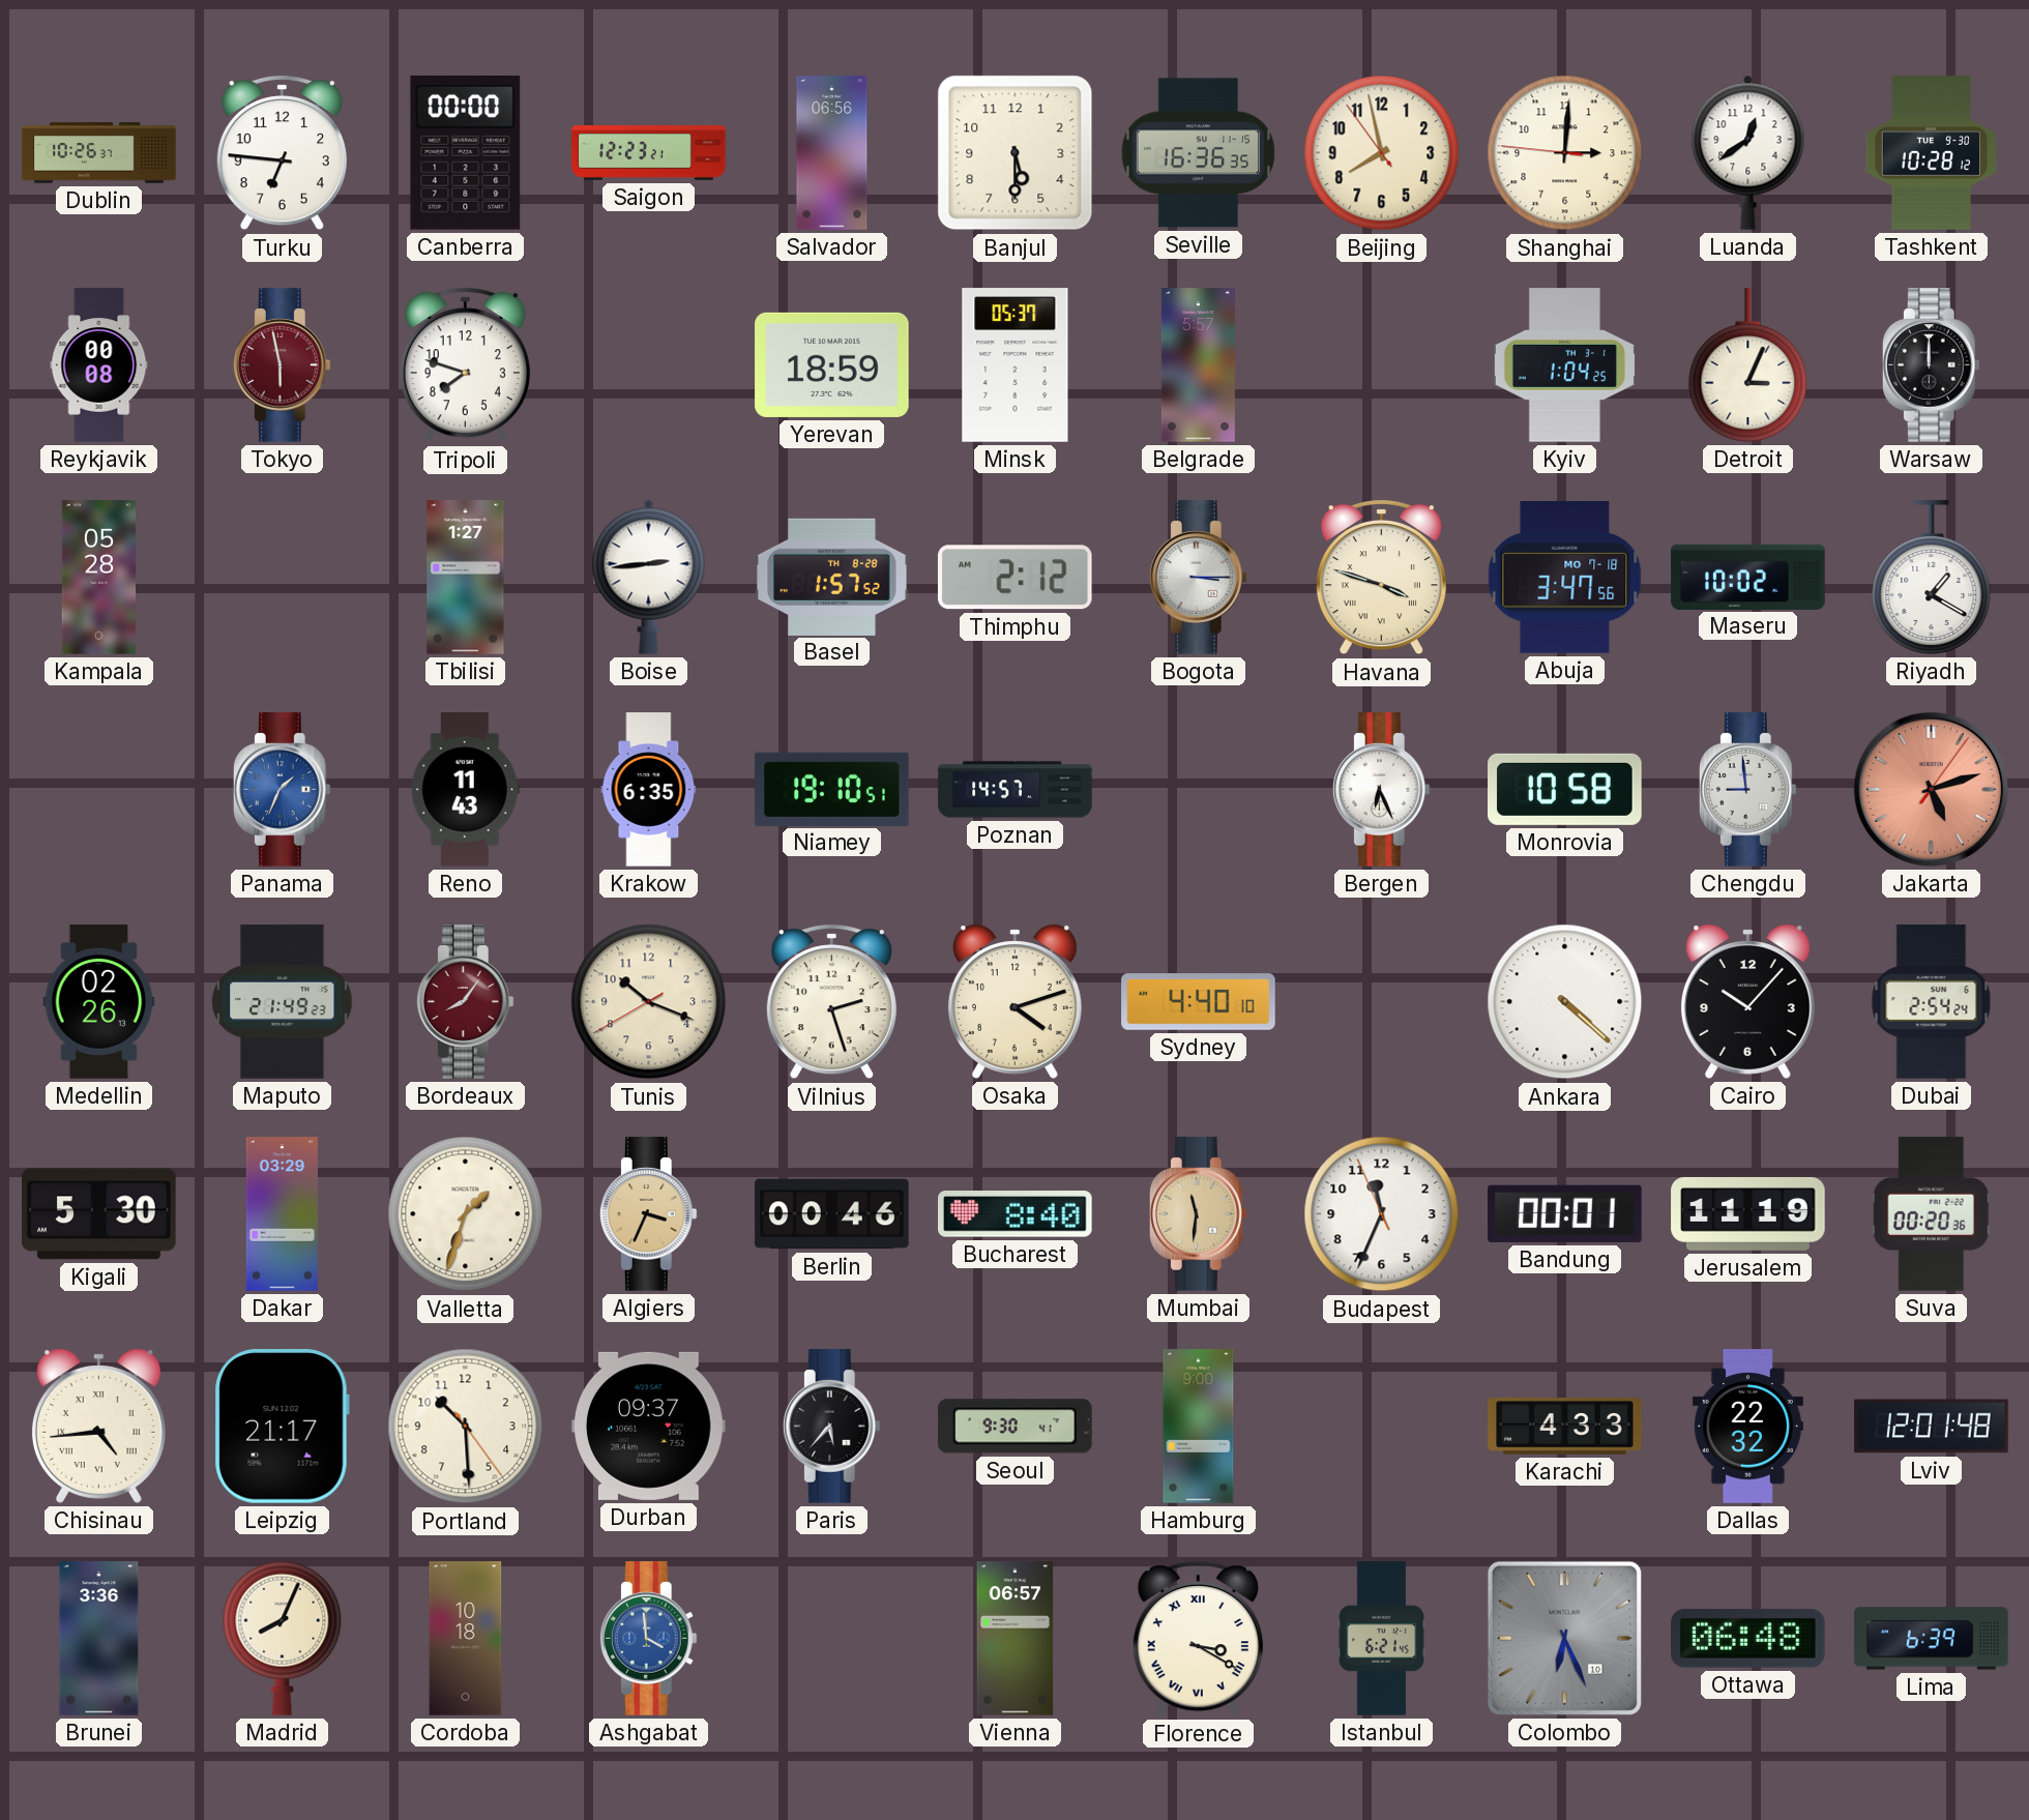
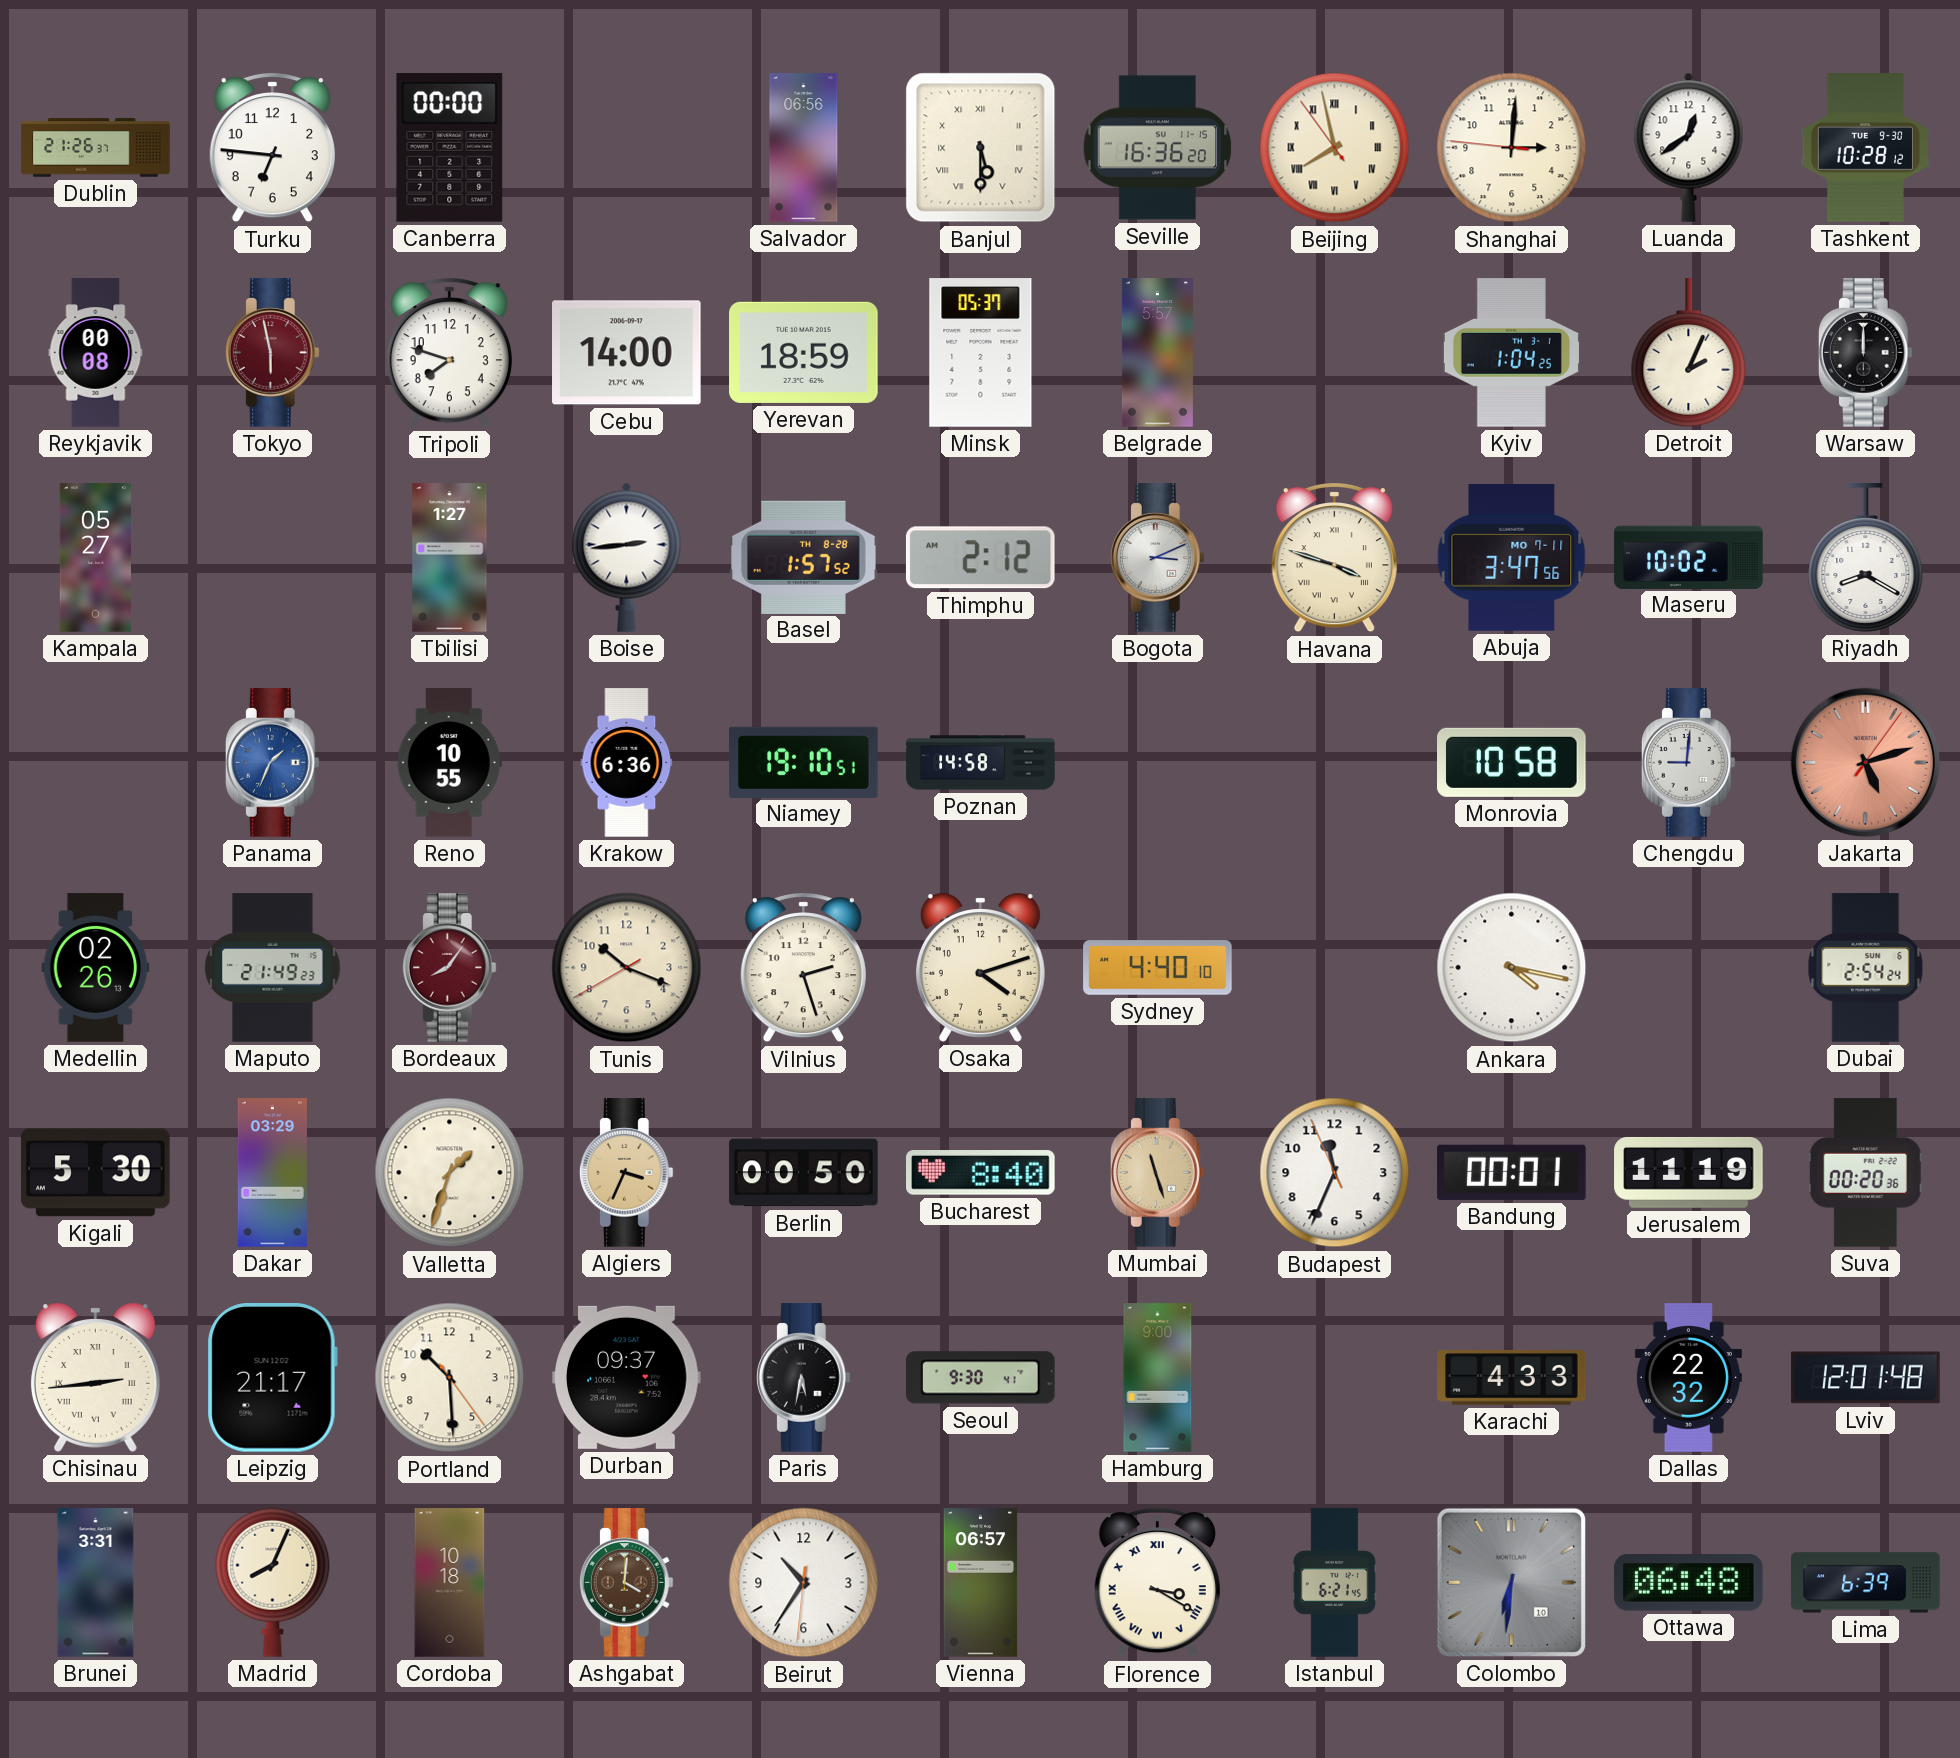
Dublin: 10:26 -> 21:26 (96, 148)
Saigon: 12:23 -> none (649, 153)
Banjul numerals: Arabic -> Roman (981, 148)
Seville: 16:36:35 -> 16:36:20 (1158, 148)
Beijing numerals: Arabic -> Roman (1335, 148)
Cebu: none -> 14:00 (627, 353)
Detroit: 3:04 -> 2:04 (1689, 353)
Kampala: 05:28 -> 05:27 (95, 558)
Bogota: 3:15 -> 3:11 (1157, 558)
Abuja date: MO 7-18 -> MO 7-11 (1512, 558)
Riyadh: 1:20 -> 8:20 (1866, 558)
Reno: 11:43 -> 10:55 (449, 763)
Krakow: 6:35 -> 6:36 (627, 763)
Poznan: 14:57 -> 14:58 (981, 763)
Bergen: 6:26 -> none (1381, 790)
Chengdu: 8:59 -> 9:01 (1688, 763)
Ankara: 4:22 -> 4:17 (1512, 968)
Cairo: 10:07 -> none (1747, 1001)
Berlin: 00:46 -> 00:50 (804, 1173)
Mumbai: 11:31 -> 11:27 (1157, 1173)
Chisinau: 4:44 -> 2:44 (95, 1377)
Paris: 5:37 -> 5:32 (803, 1378)
Brunei: 3:36 -> 3:31 (96, 1583)
Ashgabat: 3:59 -> 4:01 (626, 1583)
Ashgabat dial: blue -> brown (626, 1583)
Beirut: none -> 10:35 (804, 1583)
Colombo: 6:26 -> 6:31 (1511, 1582)
